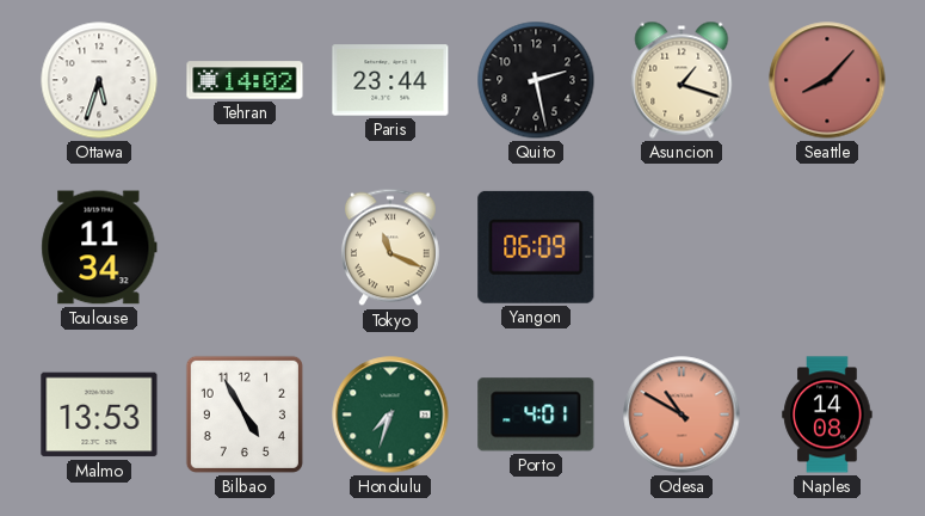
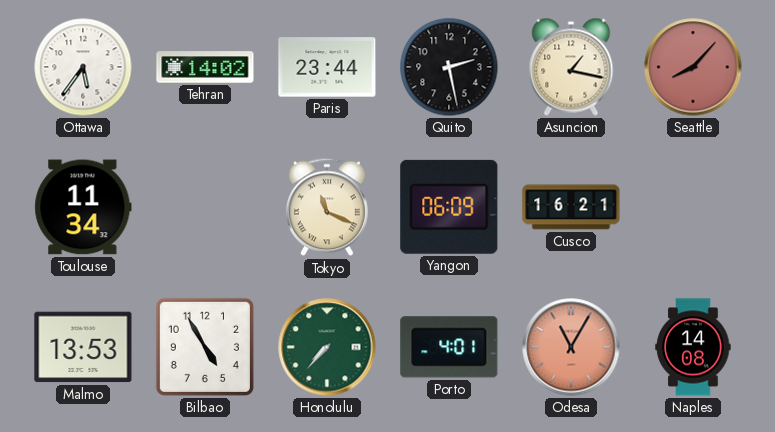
Ottawa: 5:33 -> 5:36 (83, 67)
Asuncion: 1:18 -> 1:17 (571, 67)
Cusco: none -> 16:21 (571, 207)
Honolulu: 7:33 -> 7:37 (327, 347)
Odesa: 10:50 -> 11:05 (571, 347)
